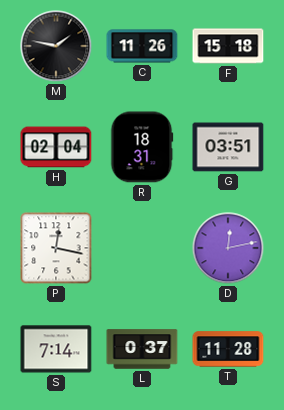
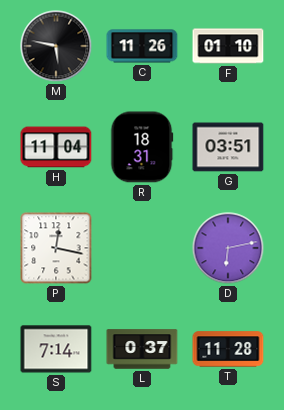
M: 1:47 -> 5:47 (56, 46)
F: 15:18 -> 01:10 (228, 46)
H: 02:04 -> 11:04 (56, 147)
D: 12:13 -> 6:13 (228, 248)
